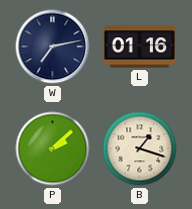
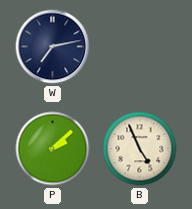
L: 01:16 -> none (140, 47)
B: 1:18 -> 4:56 (140, 149)
